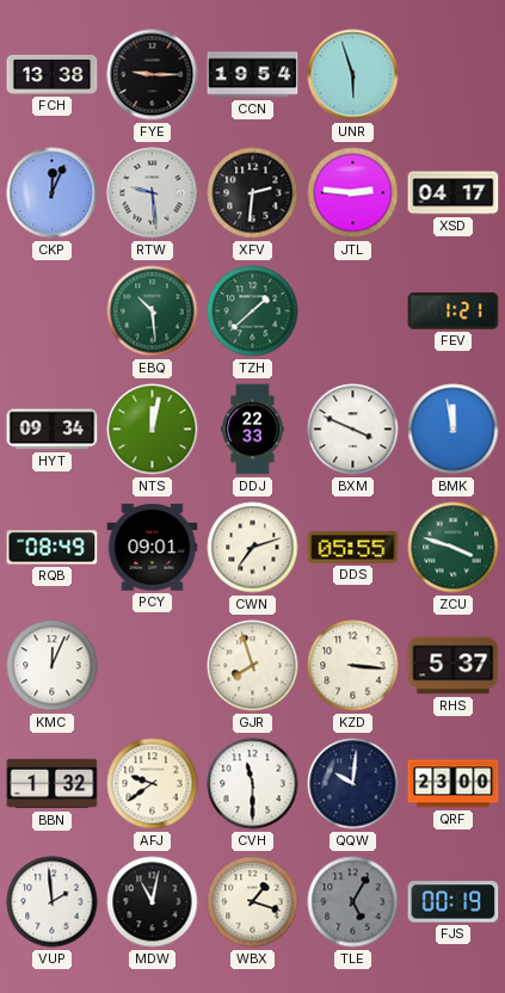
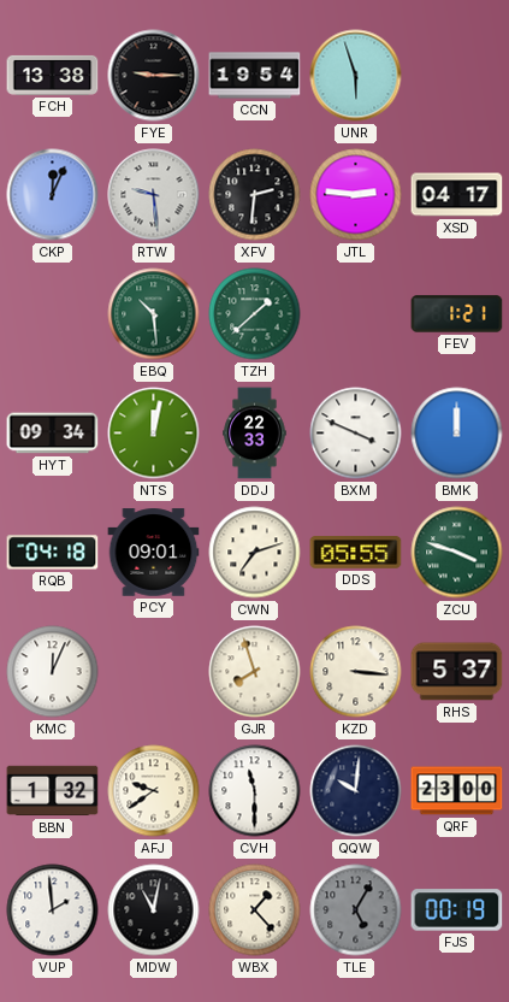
BMK: 11:58 -> 12:00 (457, 434)
RQB: 08:49 -> 04:18 (53, 553)
WBX: 1:18 -> 1:23 (255, 910)
